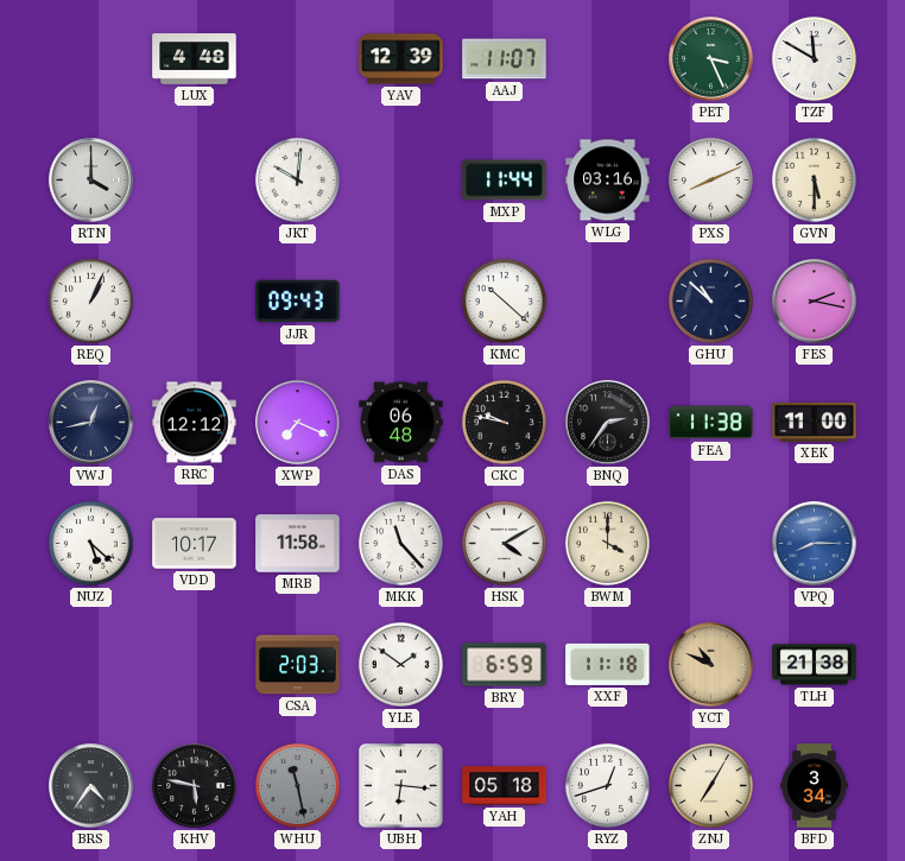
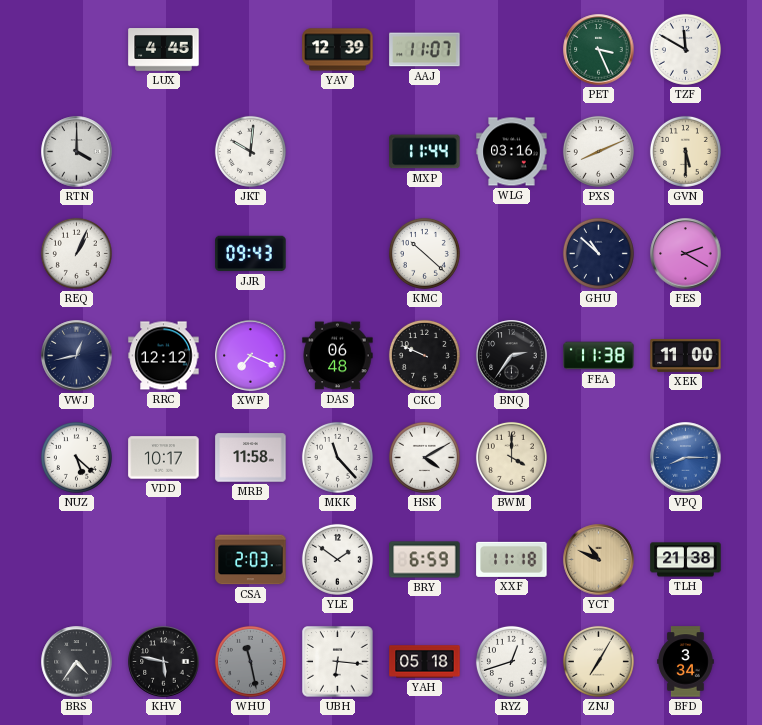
LUX: 4:48 -> 4:45 (164, 50)
FES: 2:17 -> 2:20 (686, 254)
CKC: 9:47 -> 9:49 (424, 355)
